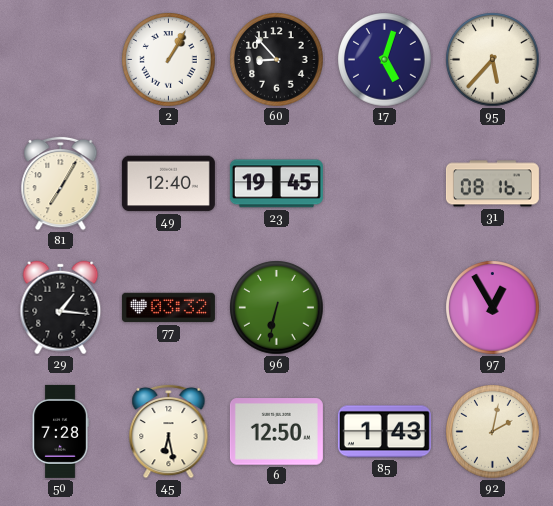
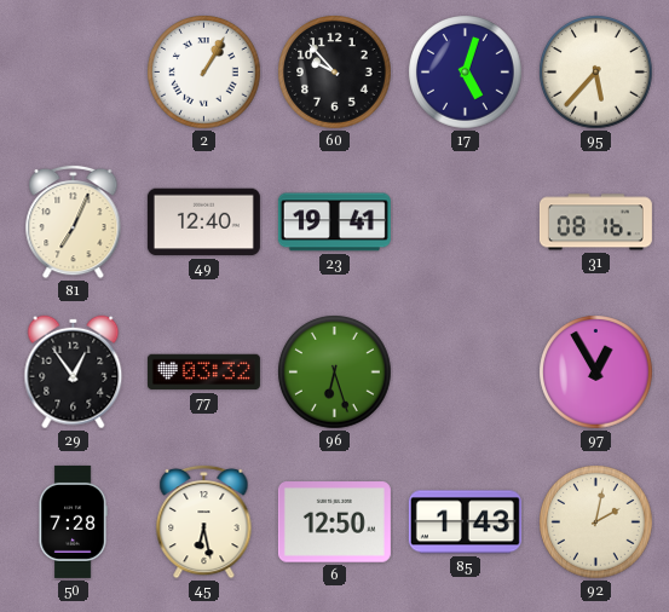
60: 8:53 -> 9:53 (335, 73)
81: 7:05 -> 7:04 (74, 221)
23: 19:45 -> 19:41 (334, 223)
29: 1:16 -> 12:54 (74, 373)
96: 6:32 -> 6:27 (335, 373)
